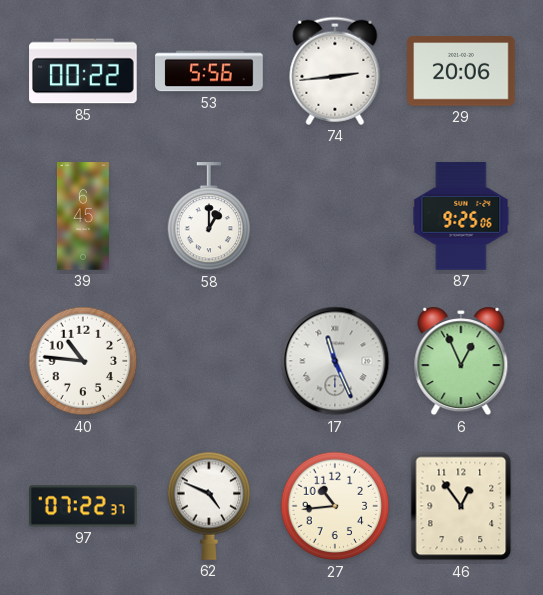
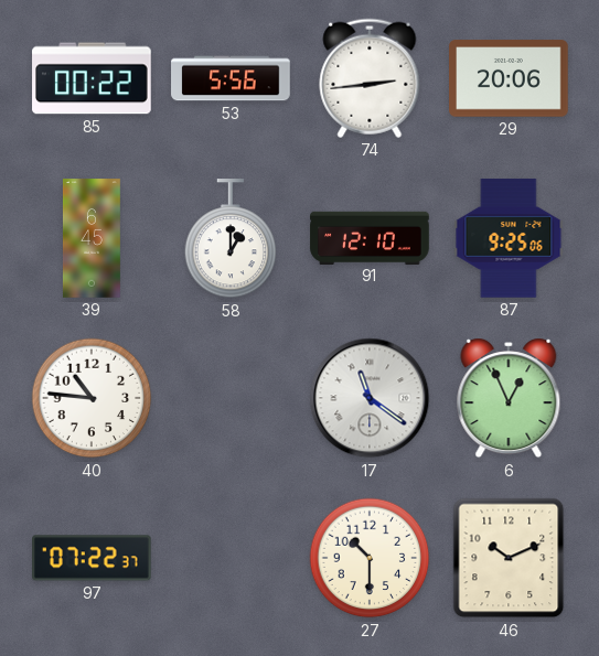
91: none -> 12:10 (370, 237)
17: 11:26 -> 11:21 (370, 398)
62: 4:49 -> none (209, 506)
27: 10:44 -> 10:30 (370, 558)
46: 12:54 -> 10:11 (509, 558)
